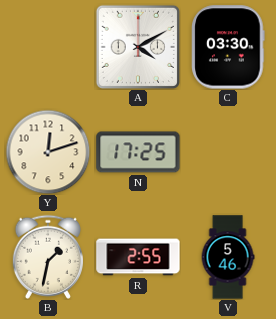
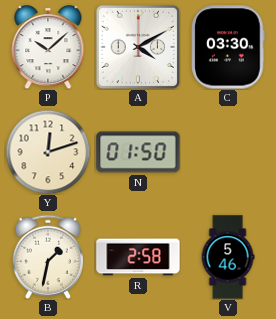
P: none -> 10:08 (48, 48)
N: 17:25 -> 01:50 (138, 152)
R: 2:55 -> 2:58 (138, 257)
